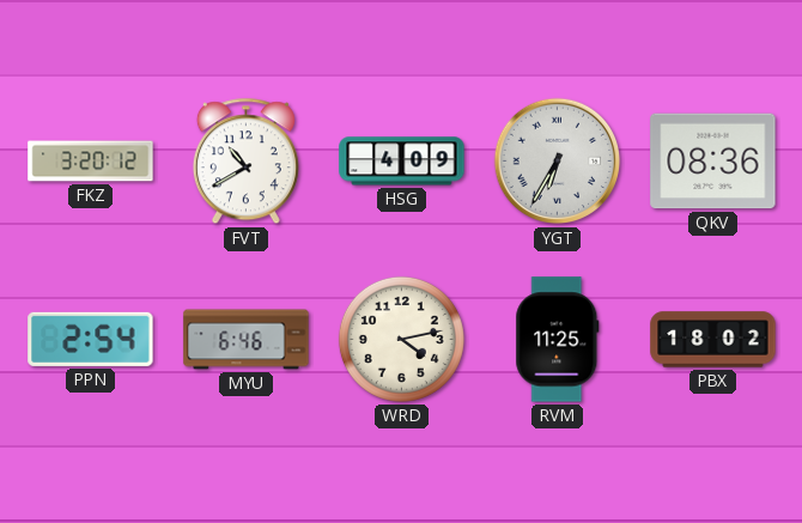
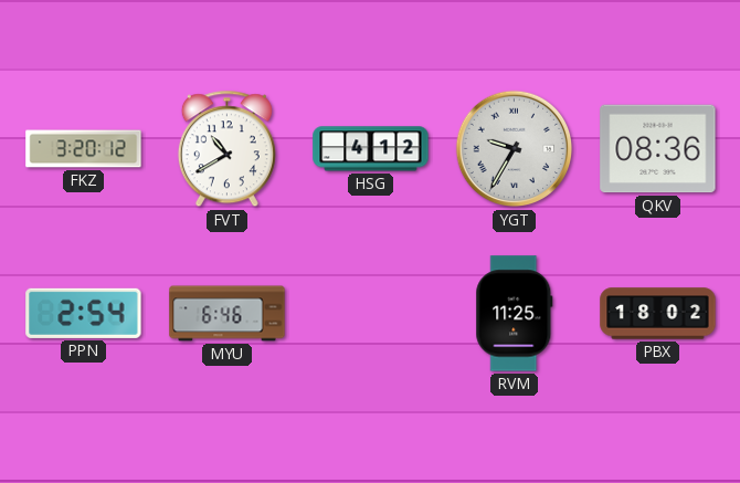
HSG: 4:09 -> 4:12 (371, 149)
YGT: 6:35 -> 9:35 (515, 149)
WRD: 4:13 -> none (401, 339)
